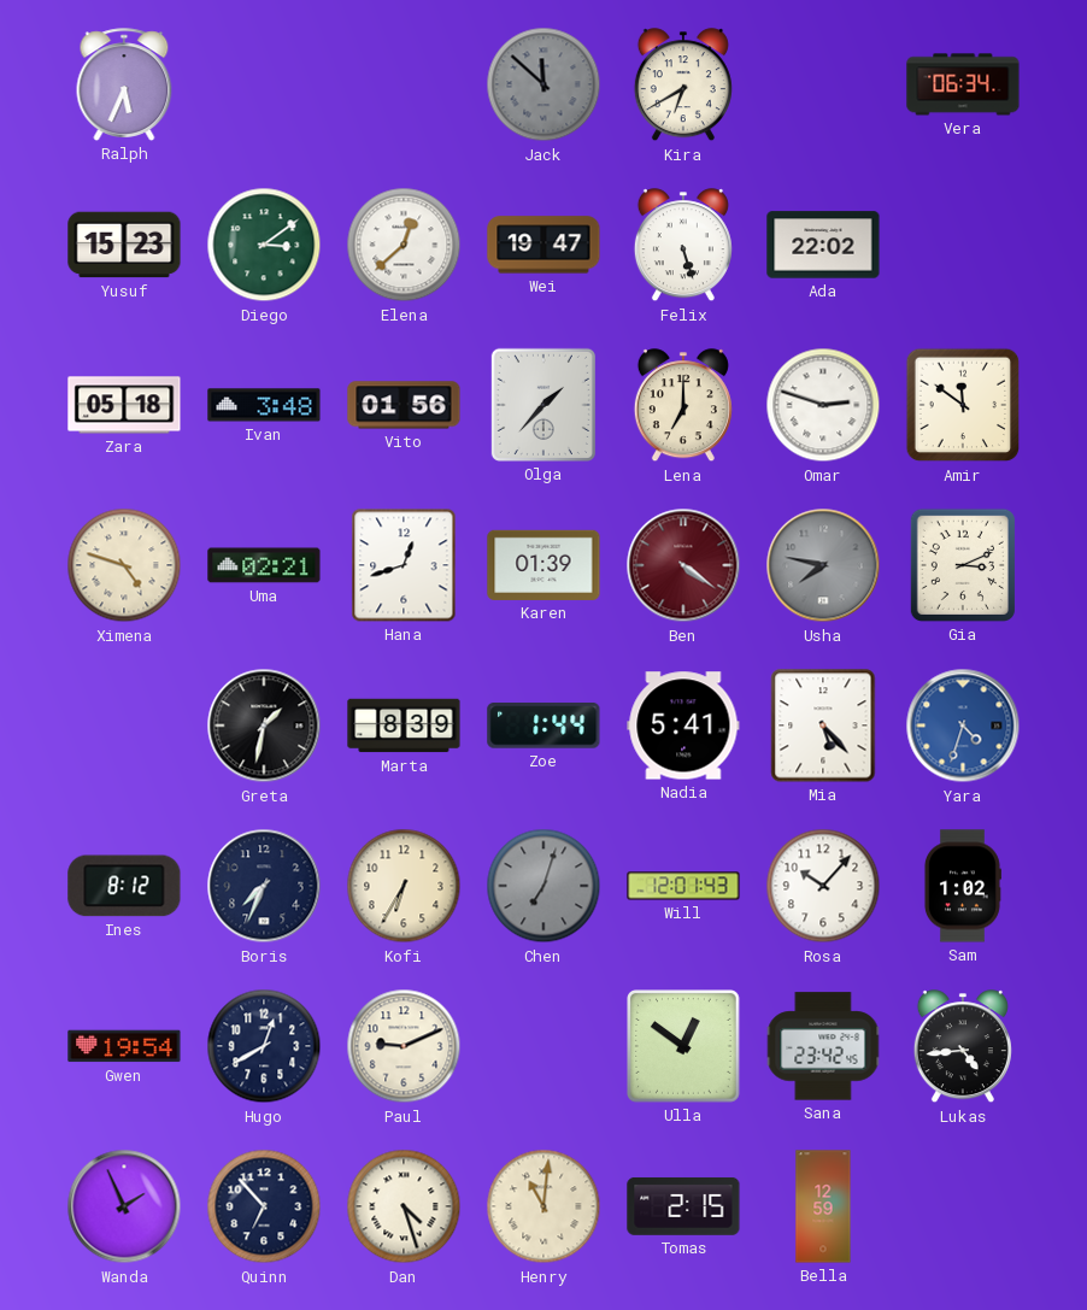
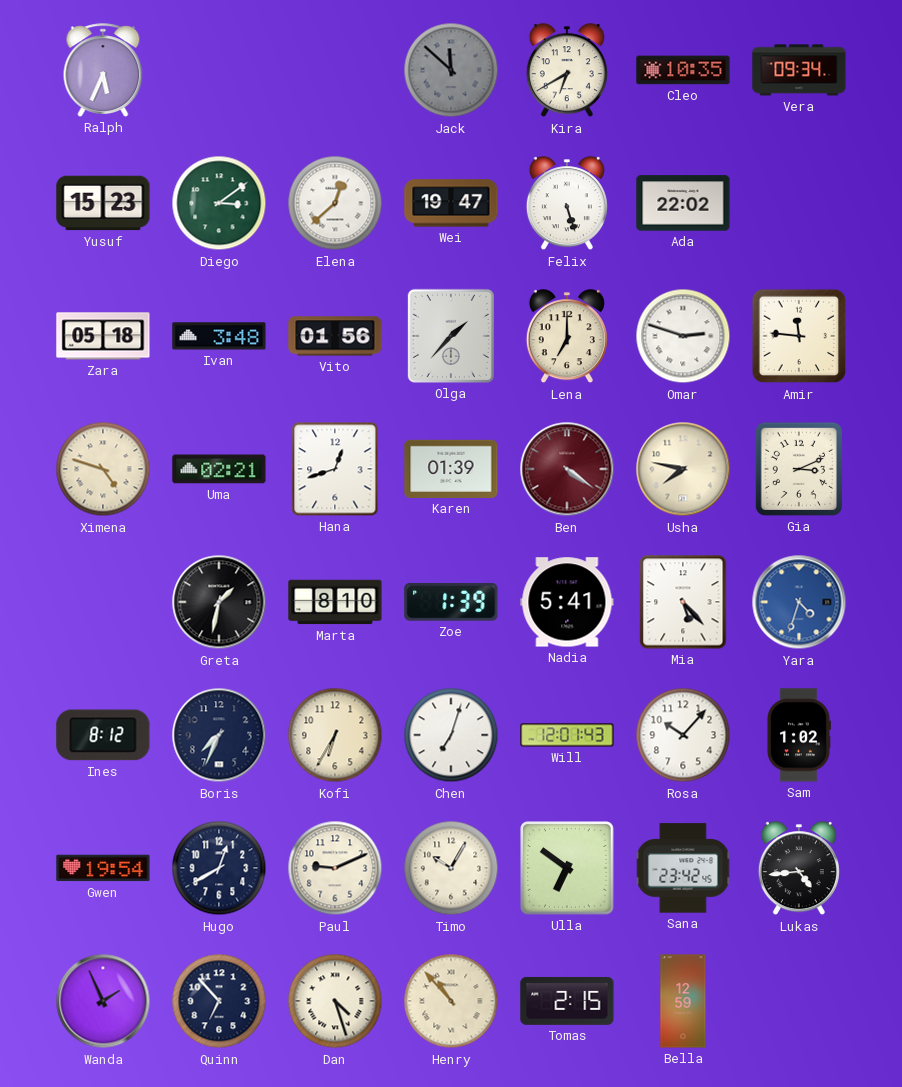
Cleo: none -> 10:35 (683, 70)
Vera: 06:34 -> 09:34 (799, 70)
Amir: 11:51 -> 11:46 (799, 336)
Usha dial: grey -> cream (683, 469)
Marta: 8:39 -> 8:10 (335, 602)
Zoe: 1:44 -> 1:39 (451, 602)
Chen dial: grey -> white (451, 735)
Timo: none -> 10:05 (451, 868)
Ulla: 12:51 -> 6:51 (568, 869)
Henry: 11:01 -> 10:53 (451, 1001)
